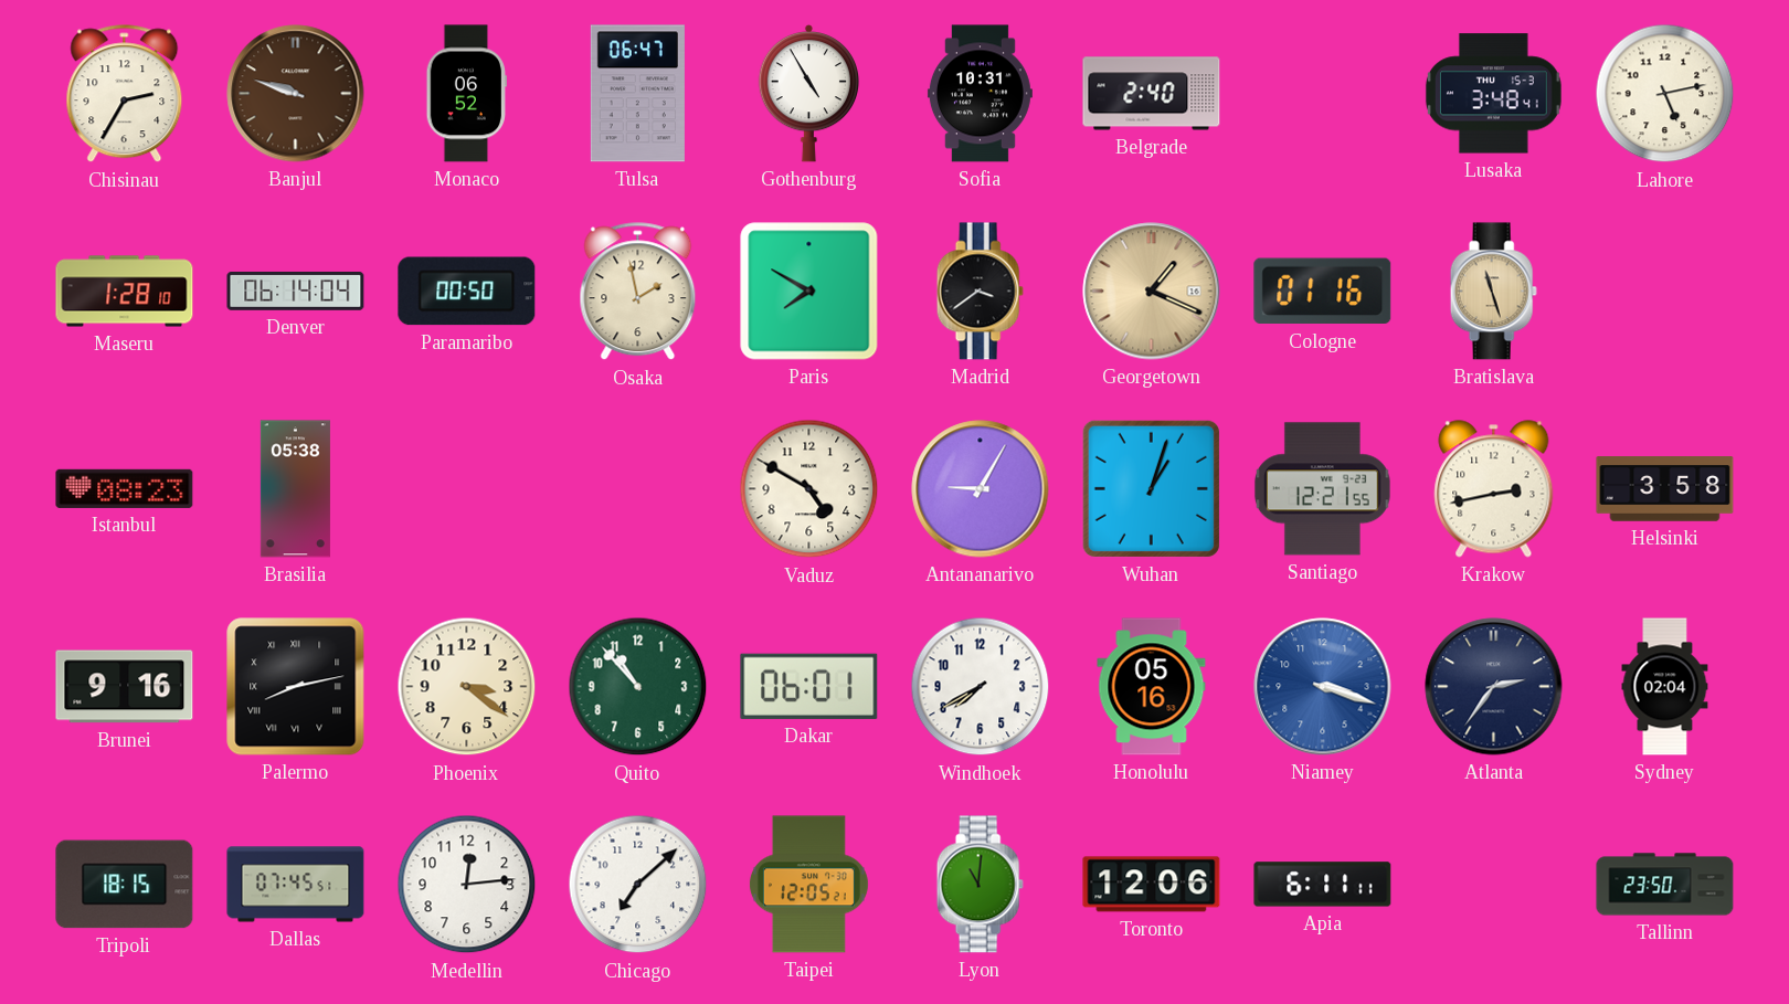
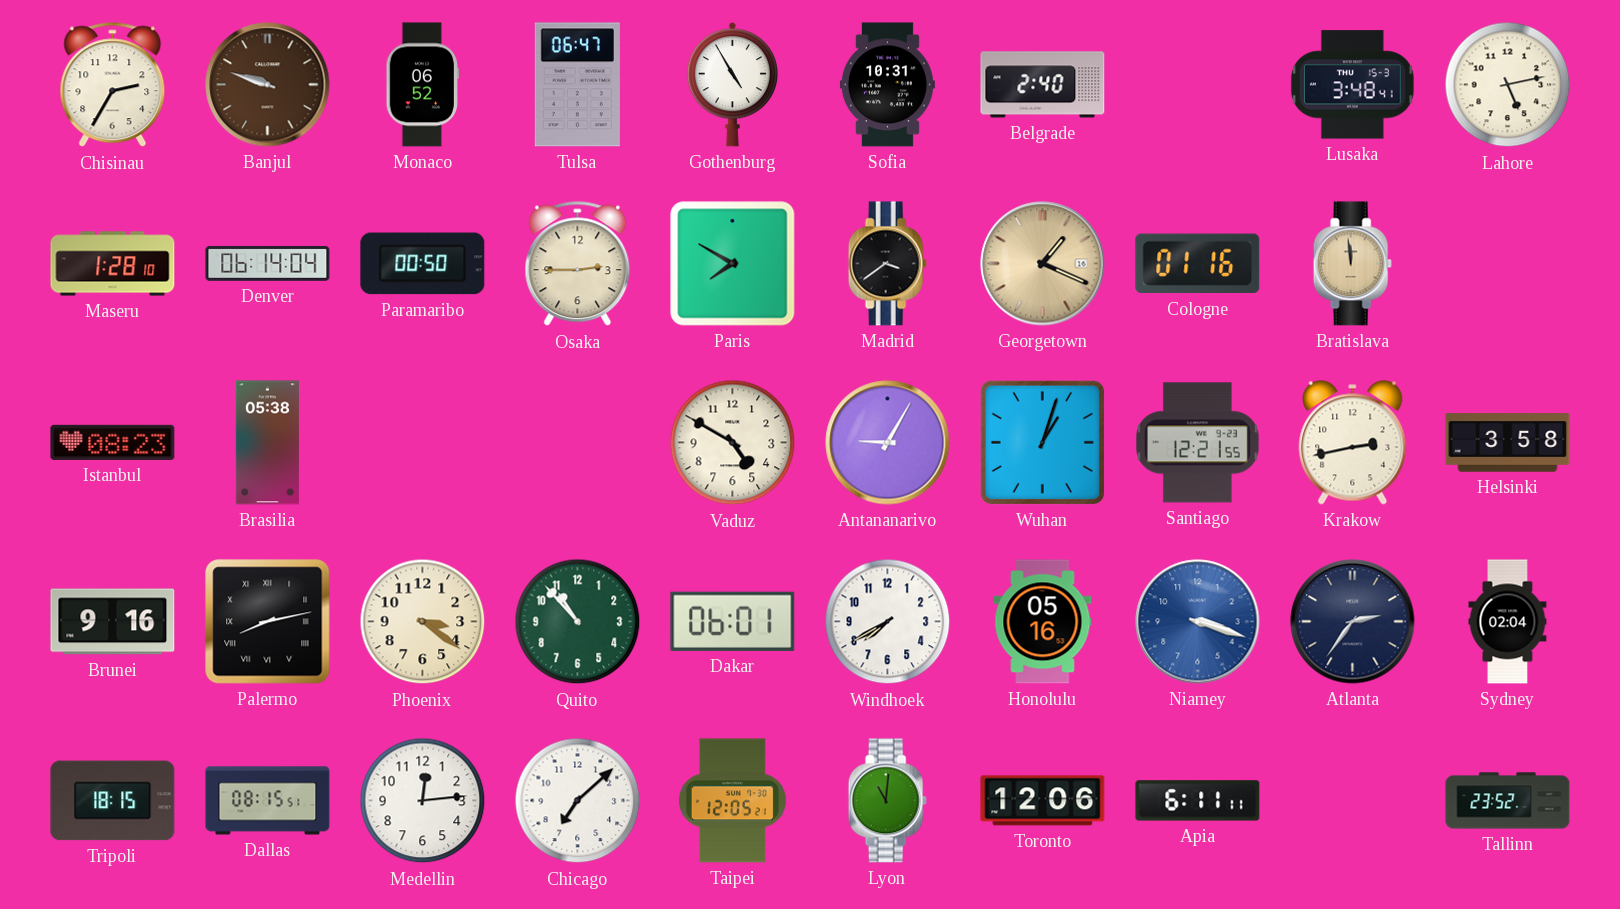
Osaka: 1:58 -> 2:45 (578, 264)
Bratislava: 11:27 -> 11:59 (1352, 264)
Dallas: 07:45 -> 08:15 (268, 801)
Tallinn: 23:50 -> 23:52 (1508, 801)
